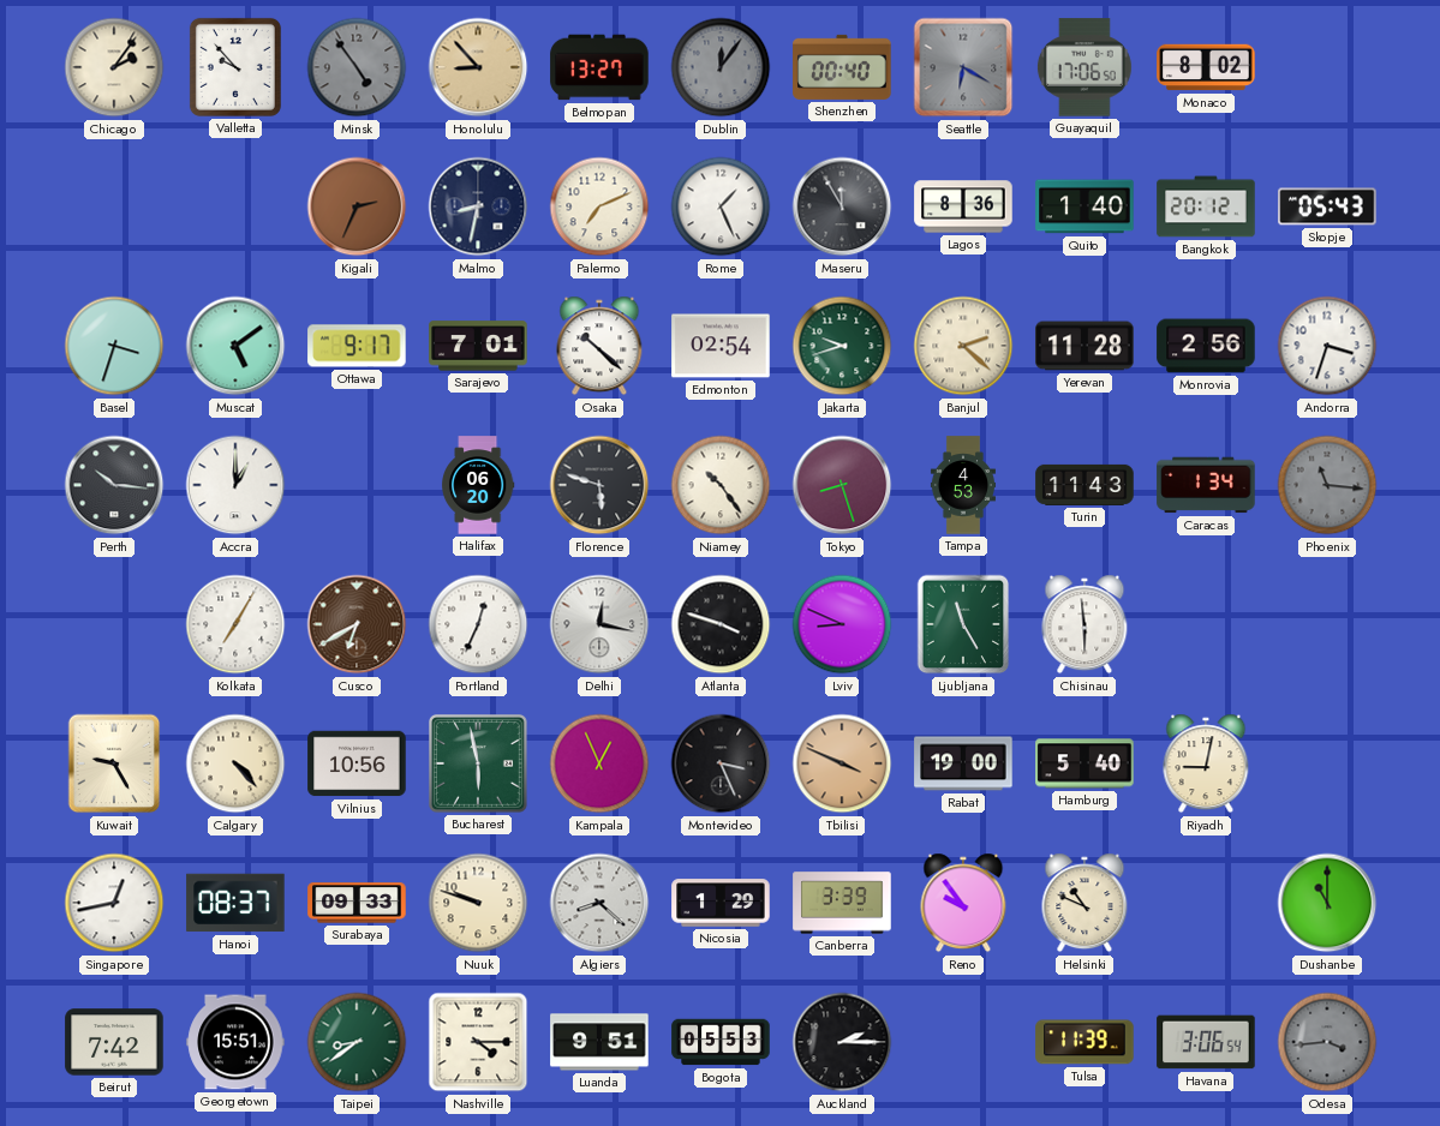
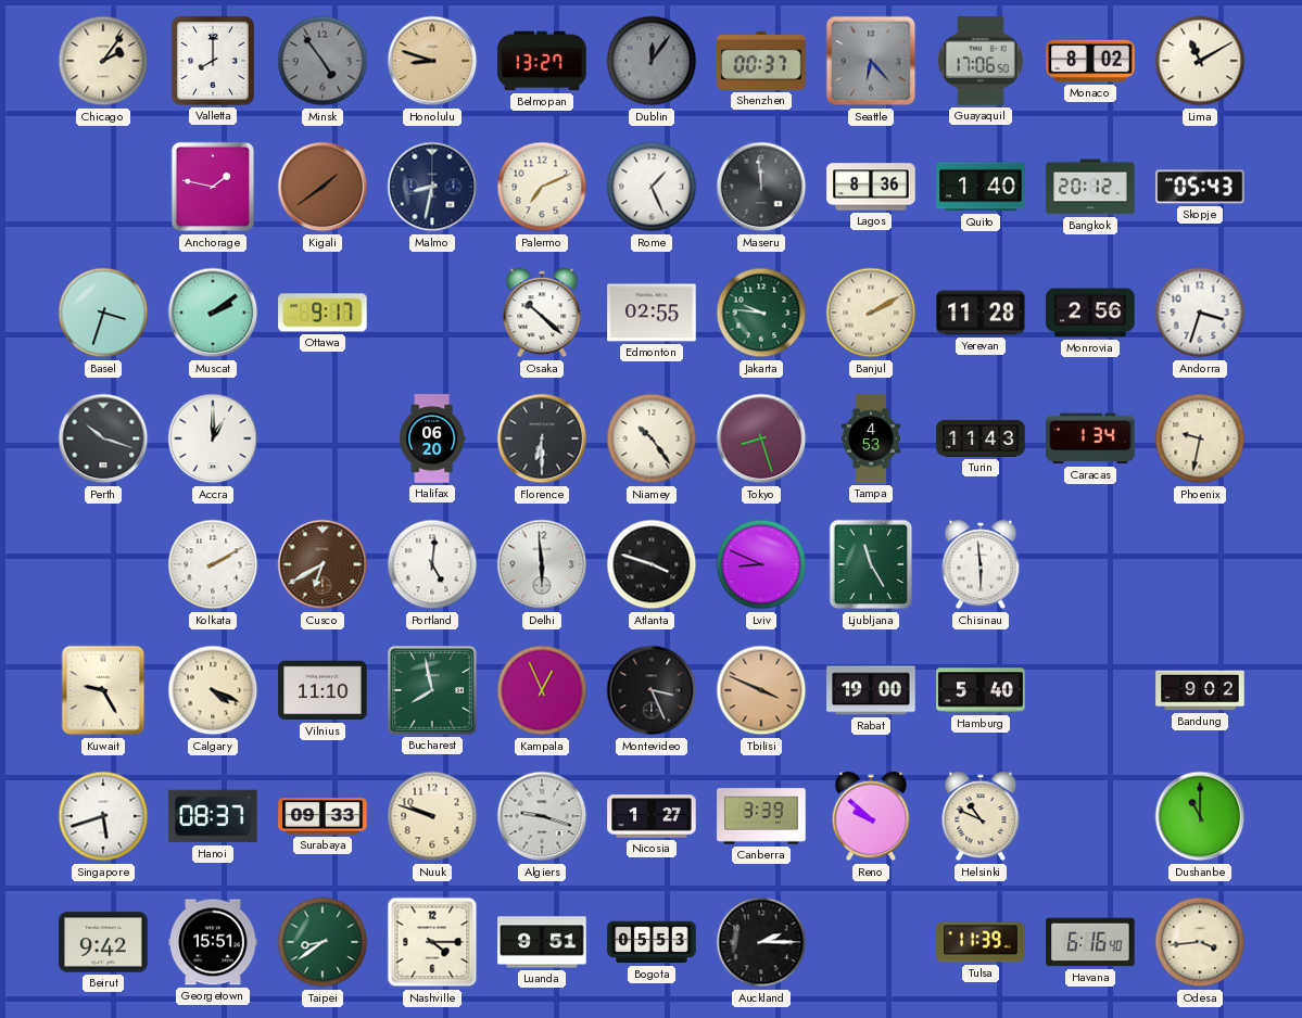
Valletta: 9:53 -> 8:00 (213, 61)
Honolulu: 8:53 -> 8:48 (432, 61)
Shenzhen: 00:40 -> 00:37 (761, 61)
Seattle: 6:20 -> 6:23 (871, 61)
Lima: none -> 11:10 (1200, 61)
Anchorage: none -> 1:47 (213, 187)
Kigali: 2:34 -> 1:39 (323, 187)
Maseru: 11:55 -> 11:59 (761, 187)
Muscat: 5:09 -> 2:09 (213, 313)
Sarajevo: 7:01 -> none (478, 346)
Edmonton: 02:54 -> 02:55 (652, 313)
Jakarta: 9:42 -> 9:46 (761, 313)
Banjul: 2:22 -> 2:10 (871, 313)
Perth: 10:16 -> 10:18 (103, 438)
Florence: 5:48 -> 6:30 (542, 438)
Phoenix: 11:16 -> 9:32 (1200, 438)
Phoenix dial: grey -> cream (1200, 438)
Kolkata: 7:05 -> 2:10 (213, 564)
Portland: 12:34 -> 5:01 (432, 564)
Delhi: 12:17 -> 5:59 (542, 564)
Calgary: 4:23 -> 4:19 (213, 690)
Vilnius: 10:56 -> 11:10 (323, 690)
Bucharest: 5:58 -> 7:58 (433, 691)
Riyadh: 9:02 -> none (1206, 763)
Bandung: none -> 9:02 (1200, 690)
Singapore: 12:43 -> 5:42 (103, 816)
Algiers: 8:22 -> 9:18 (542, 816)
Nicosia: 1:29 -> 1:27 (652, 816)
Reno: 9:54 -> 9:52 (871, 816)
Beirut: 7:42 -> 9:42 (103, 942)
Havana: 3:06 -> 6:16 (1090, 942)
Odesa dial: grey -> cream (1200, 942)
